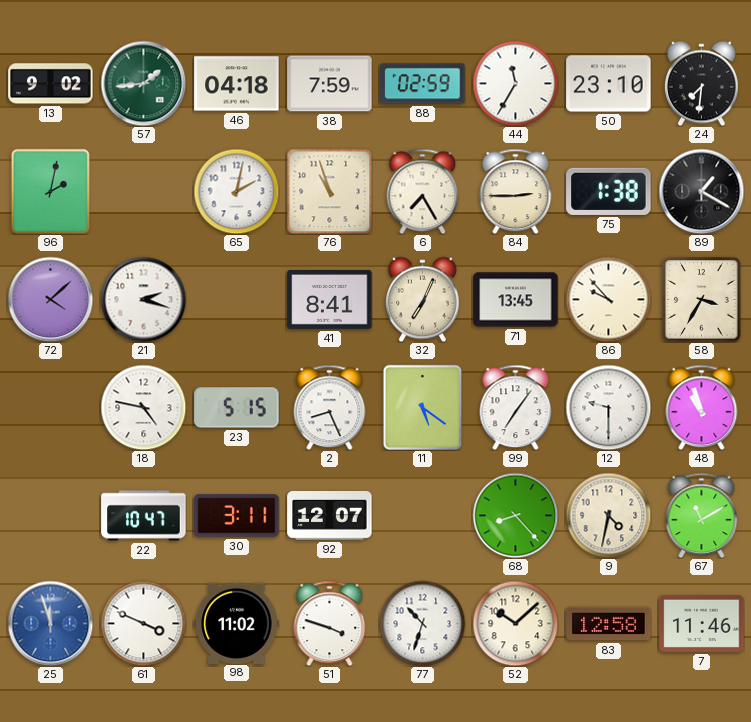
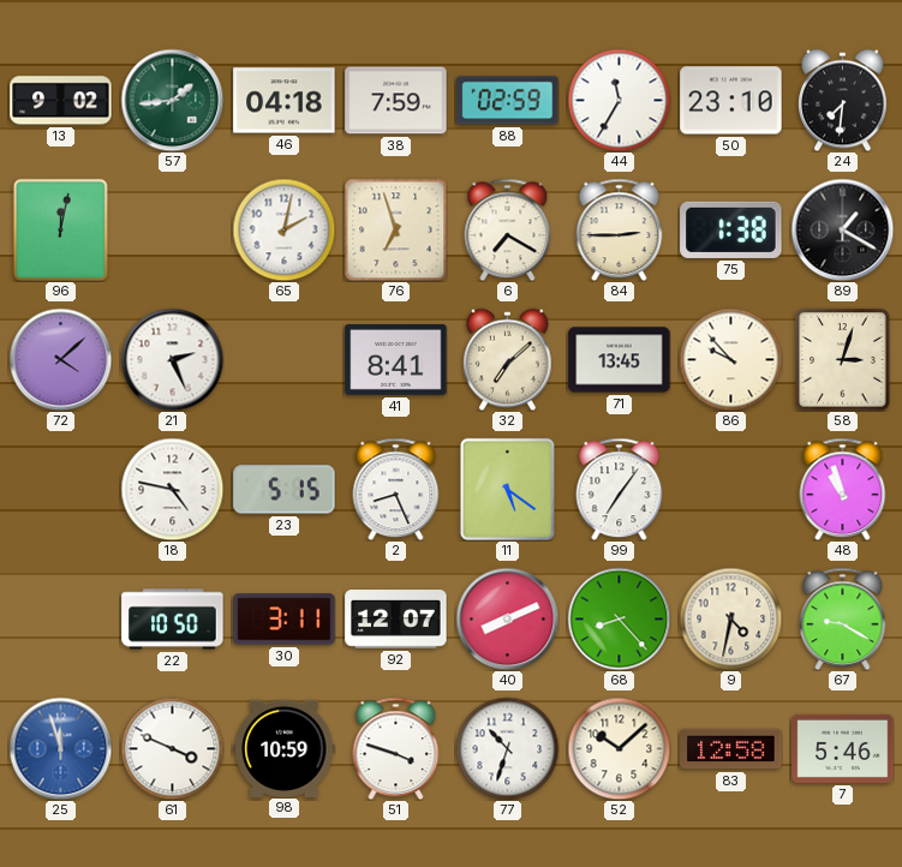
96: 2:02 -> 12:02 (60, 229)
76: 10:57 -> 6:57 (395, 229)
6: 7:25 -> 7:20 (508, 229)
21: 2:18 -> 2:26 (172, 359)
32: 7:04 -> 7:08 (508, 359)
58: 3:35 -> 3:03 (843, 360)
12: 9:30 -> none (608, 407)
22: 10:47 -> 10:50 (173, 620)
40: none -> 8:11 (507, 618)
67: 11:10 -> 9:20 (843, 618)
98: 11:02 -> 10:59 (285, 748)
7: 11:46 -> 5:46 (843, 748)
